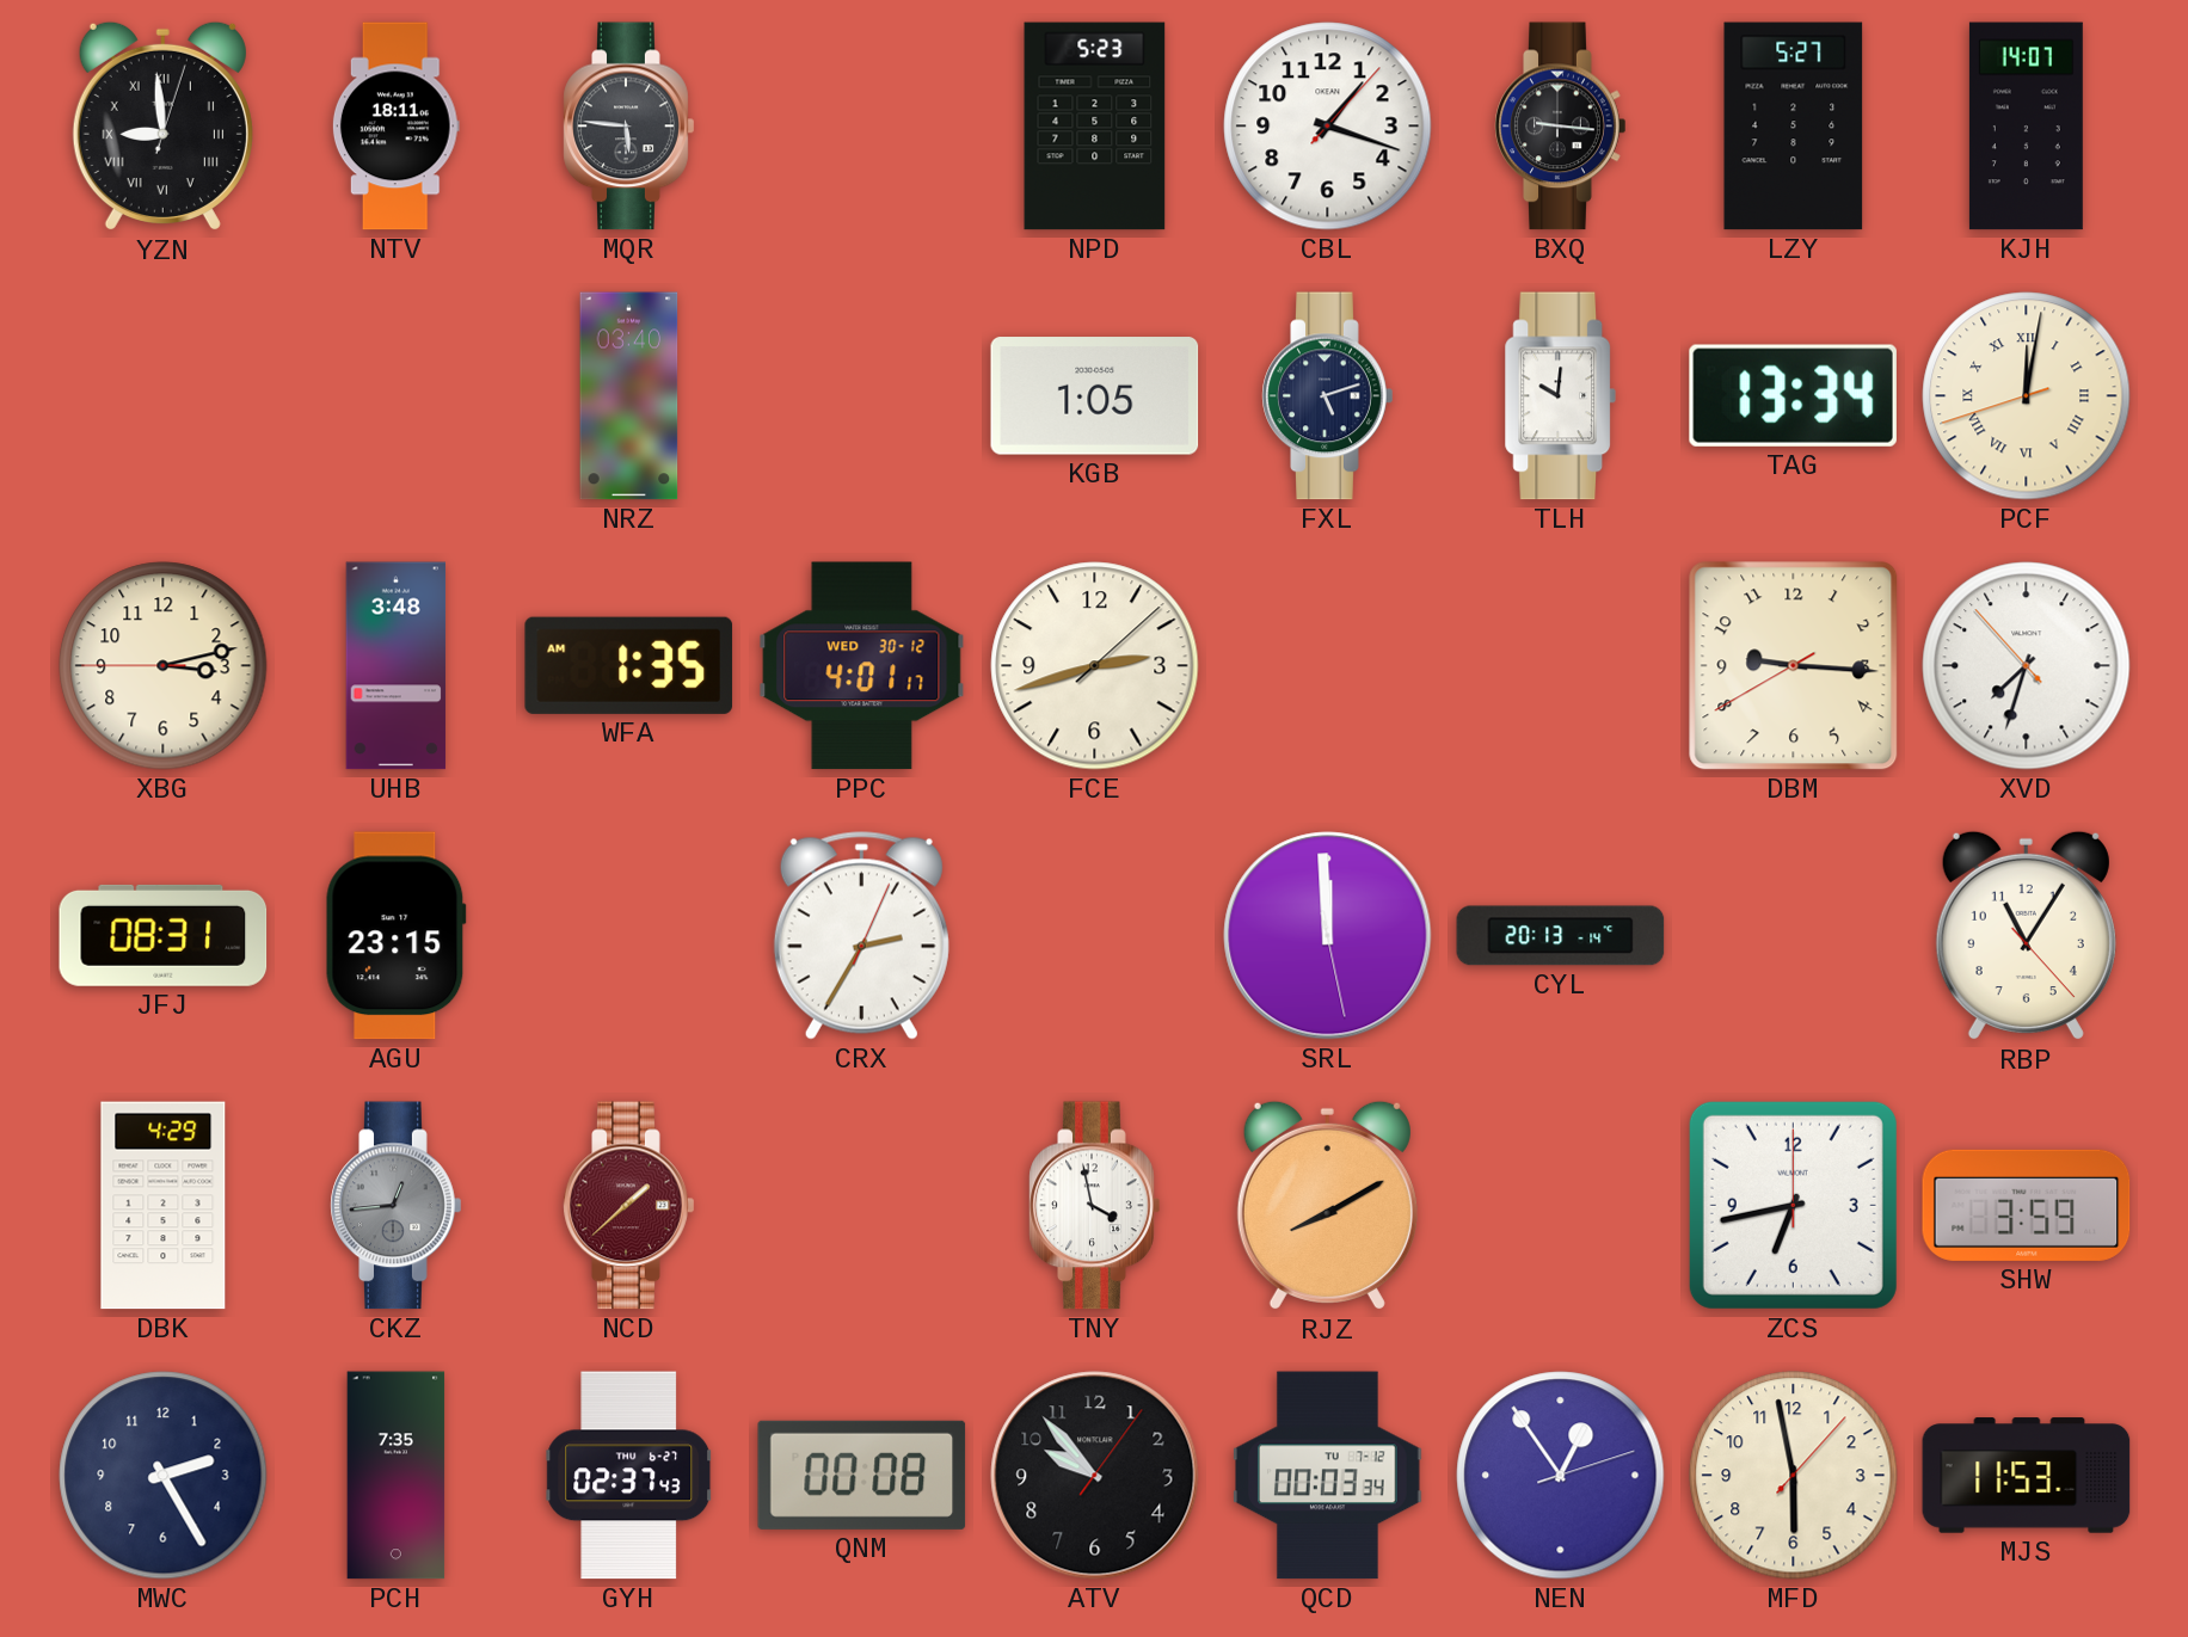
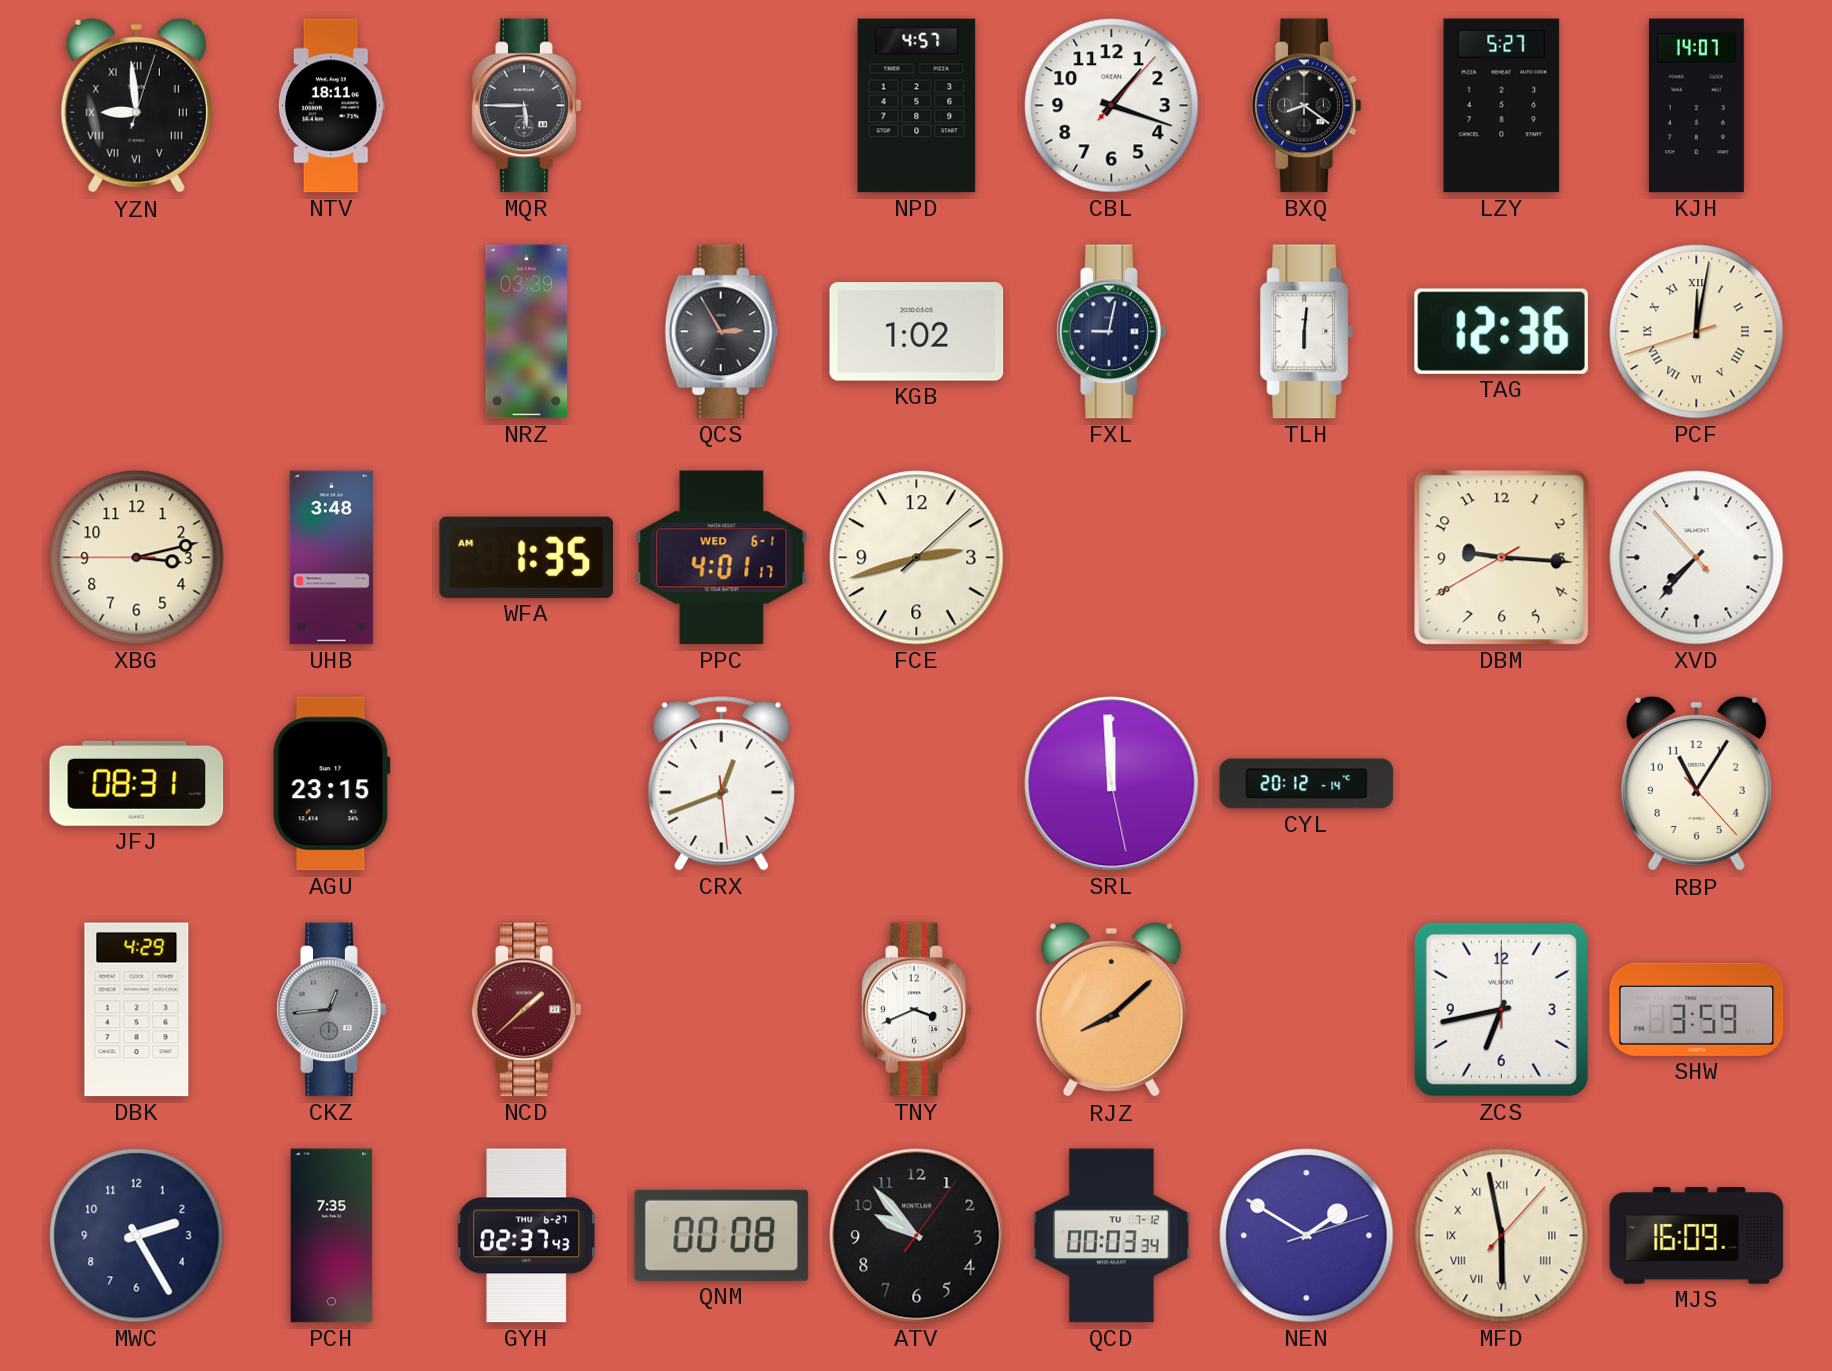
MQR: 5:46 -> 5:45 (527, 106)
NPD: 5:23 -> 4:57 (917, 106)
BXQ: 9:16 -> 8:21 (1307, 106)
NRZ: 03:40 -> 03:39 (527, 332)
QCS: none -> 2:55 (722, 332)
KGB: 1:05 -> 1:02 (917, 332)
FXL: 5:12 -> 9:02 (1112, 332)
TLH: 10:01 -> 6:01 (1306, 332)
TAG: 13:34 -> 12:36 (1501, 331)
PPC date: WED 30-12 -> WED 6-1 (722, 558)
XVD: 7:32 -> 7:36 (1697, 558)
CRX: 2:35 -> 12:41 (721, 784)
CYL: 20:13 -> 20:12 (1307, 784)
TNY: 3:58 -> 3:41 (917, 1010)
RJZ: 8:10 -> 8:08 (1111, 1010)
NEN: 12:54 -> 1:50 (1307, 1236)
MFD numerals: Arabic -> Roman (1502, 1236)
MJS: 11:53 -> 16:09 (1697, 1236)
